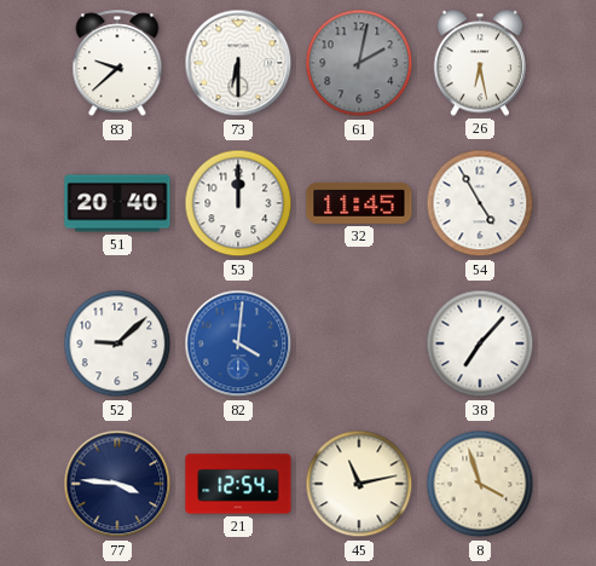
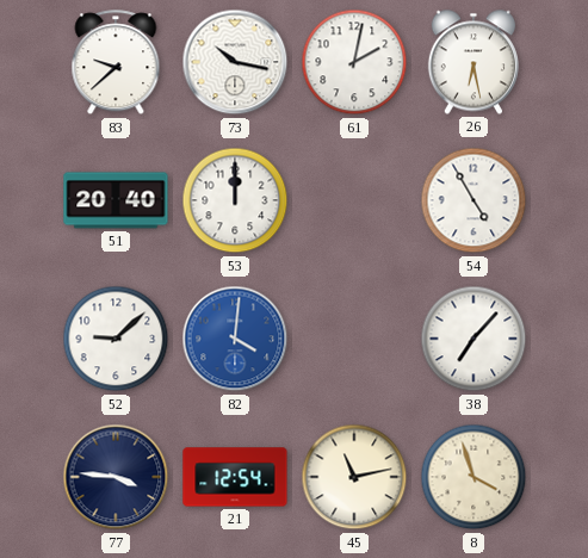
73: 6:30 -> 10:17 (235, 62)
61 dial: grey -> white (354, 62)
32: 11:45 -> none (359, 203)
